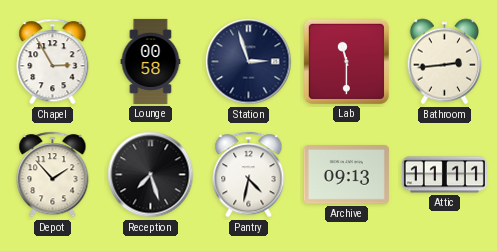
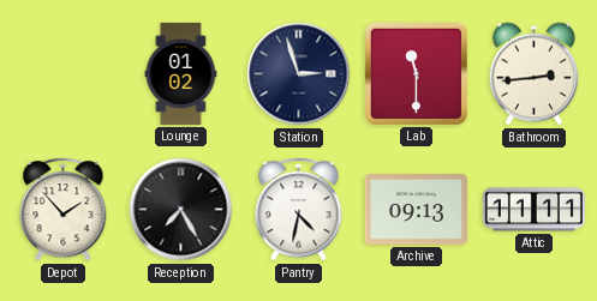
Chapel: 2:55 -> none (53, 62)
Lounge: 00:58 -> 01:02 (181, 73)
Reception: 7:27 -> 7:25 (181, 210)
